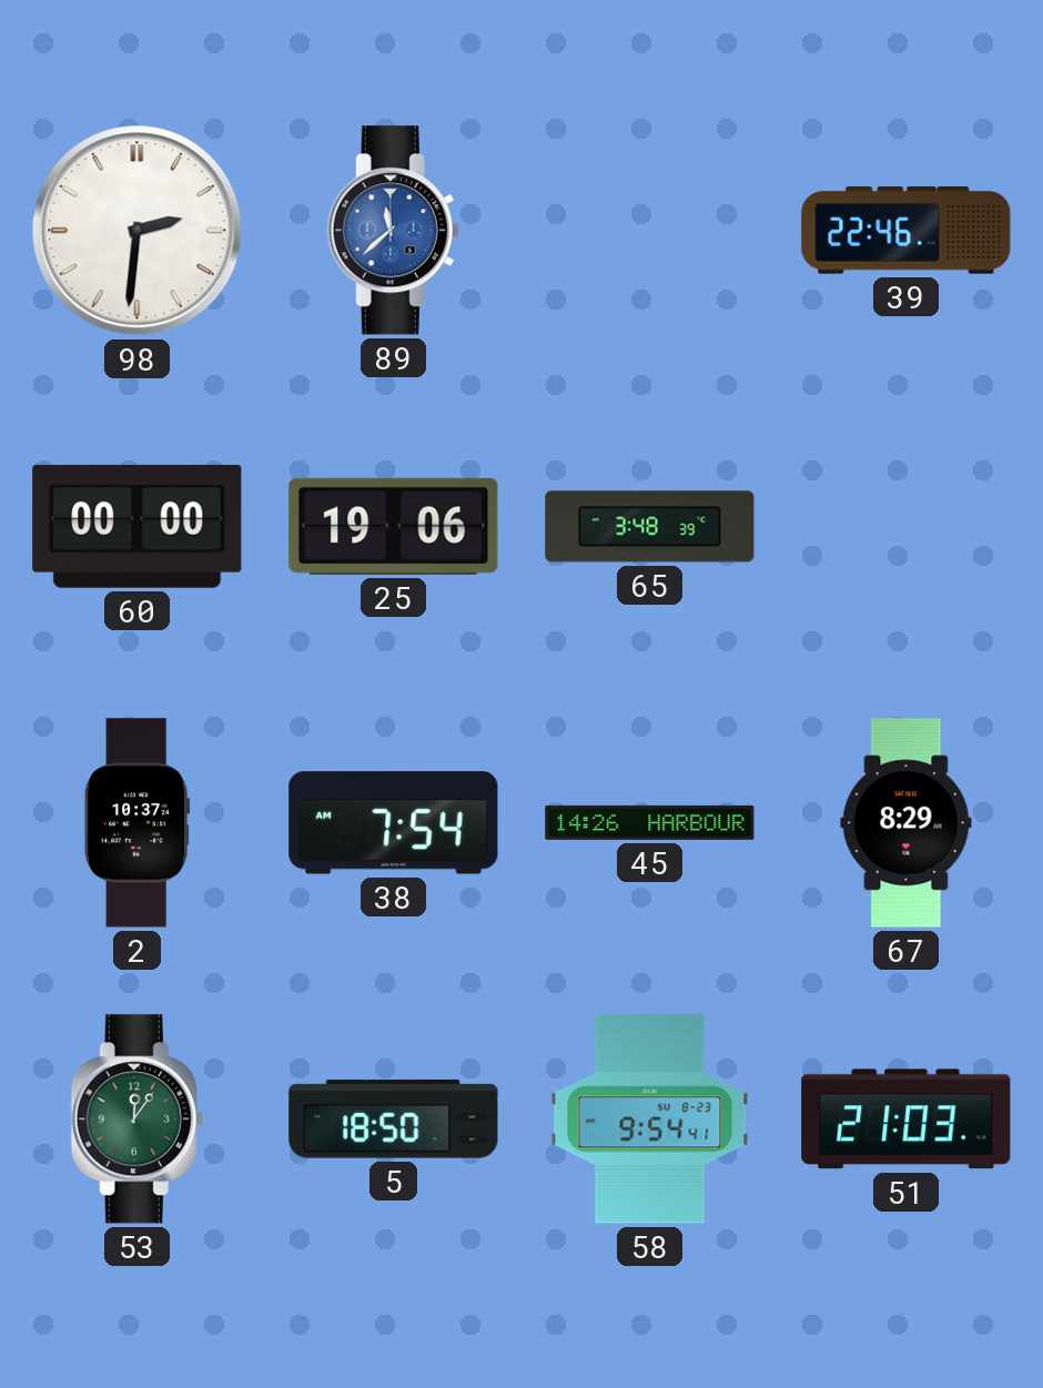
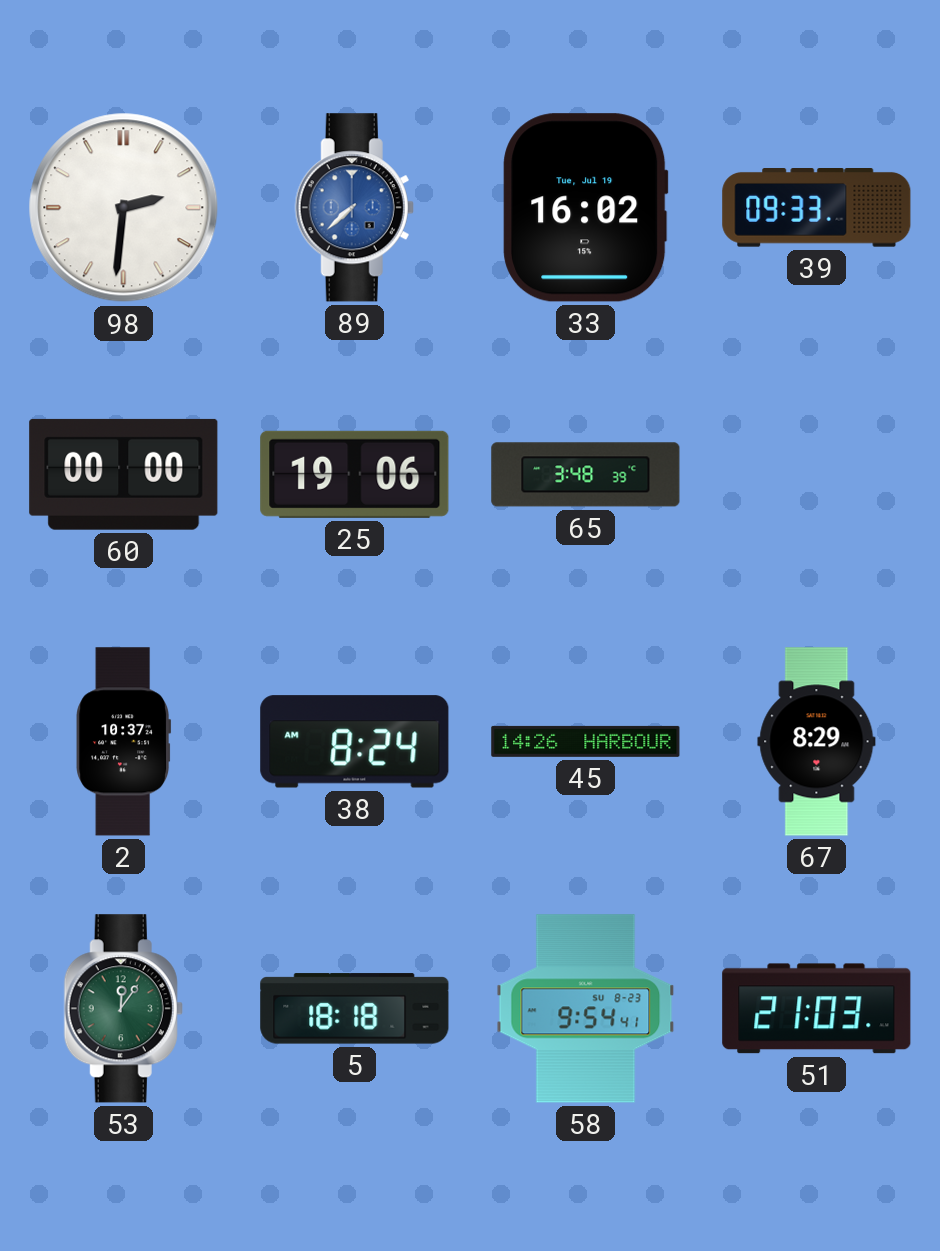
89: 11:38 -> 7:38 (354, 208)
33: none -> 16:02 (586, 208)
39: 22:46 -> 09:33 (817, 208)
38: 7:54 -> 8:24 (355, 742)
5: 18:50 -> 18:18 (355, 1009)
